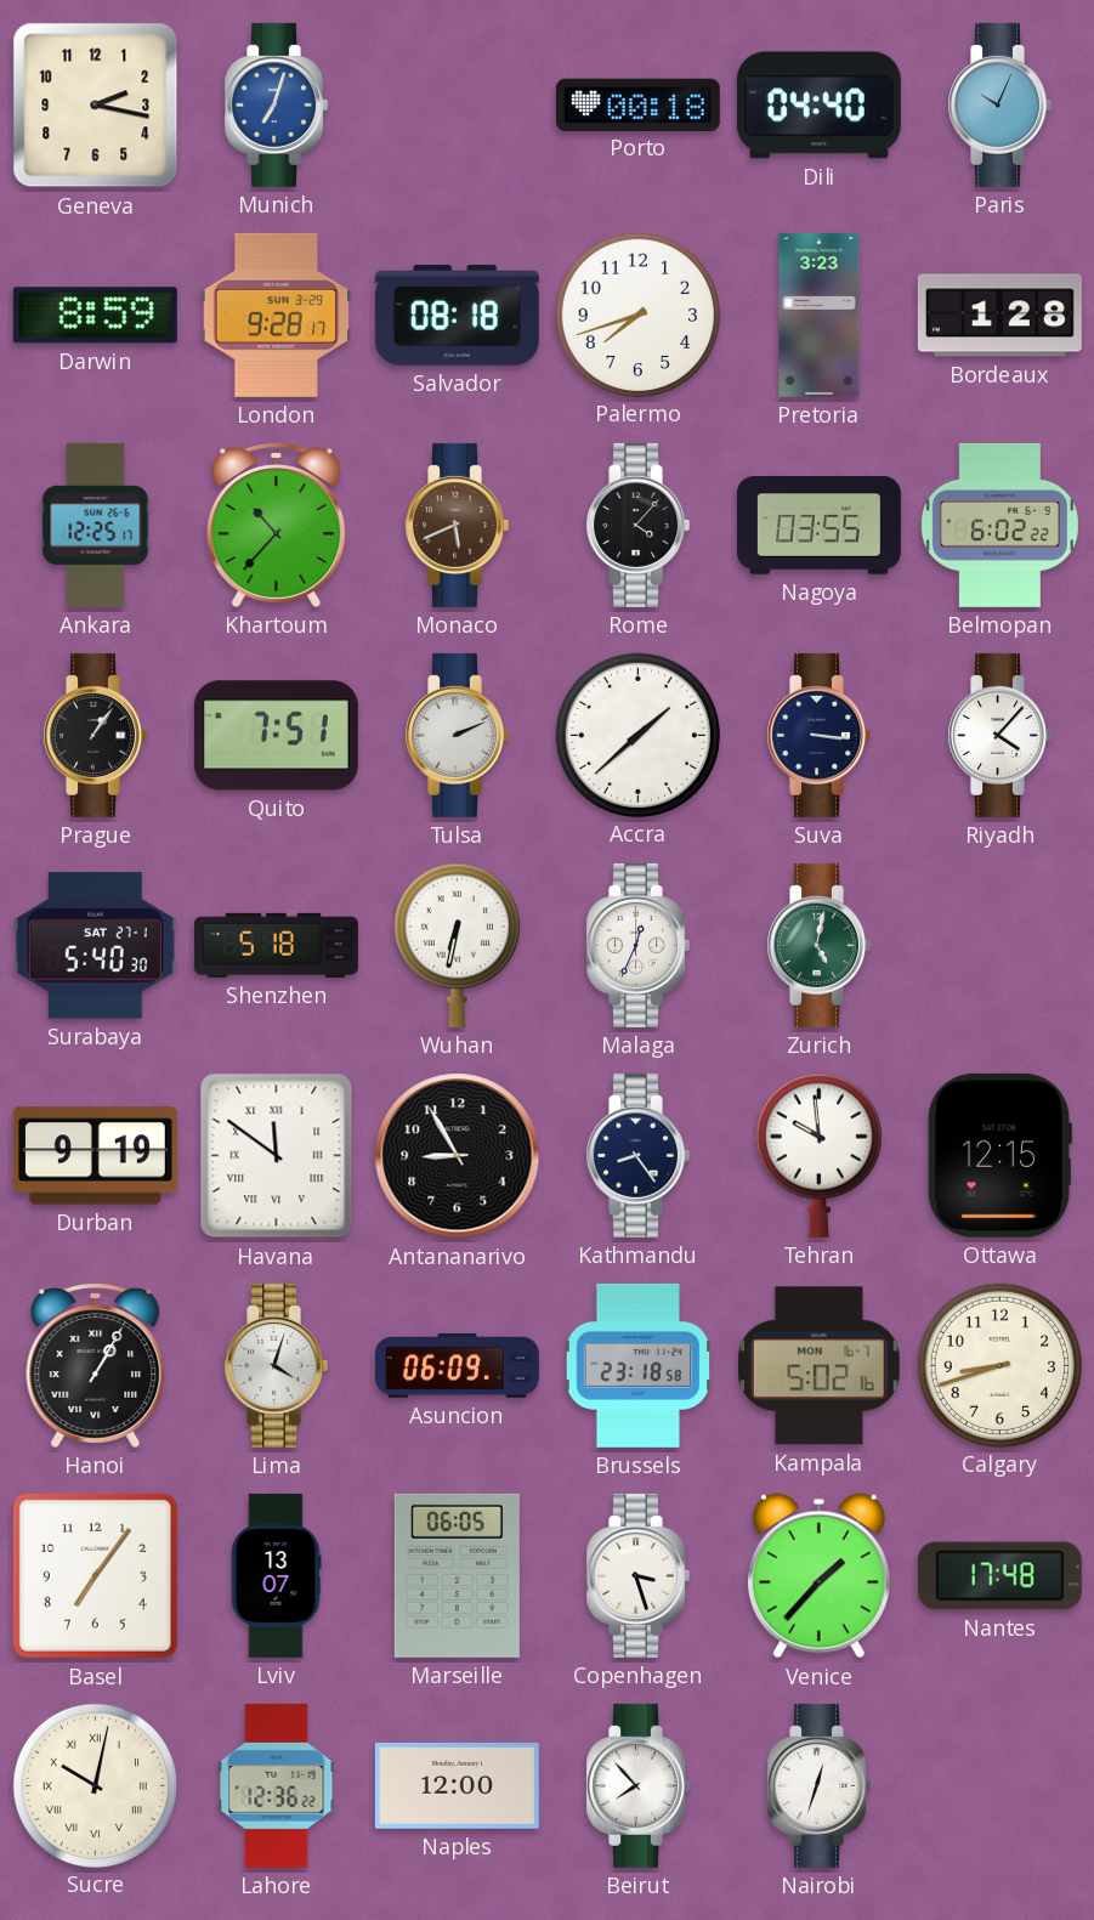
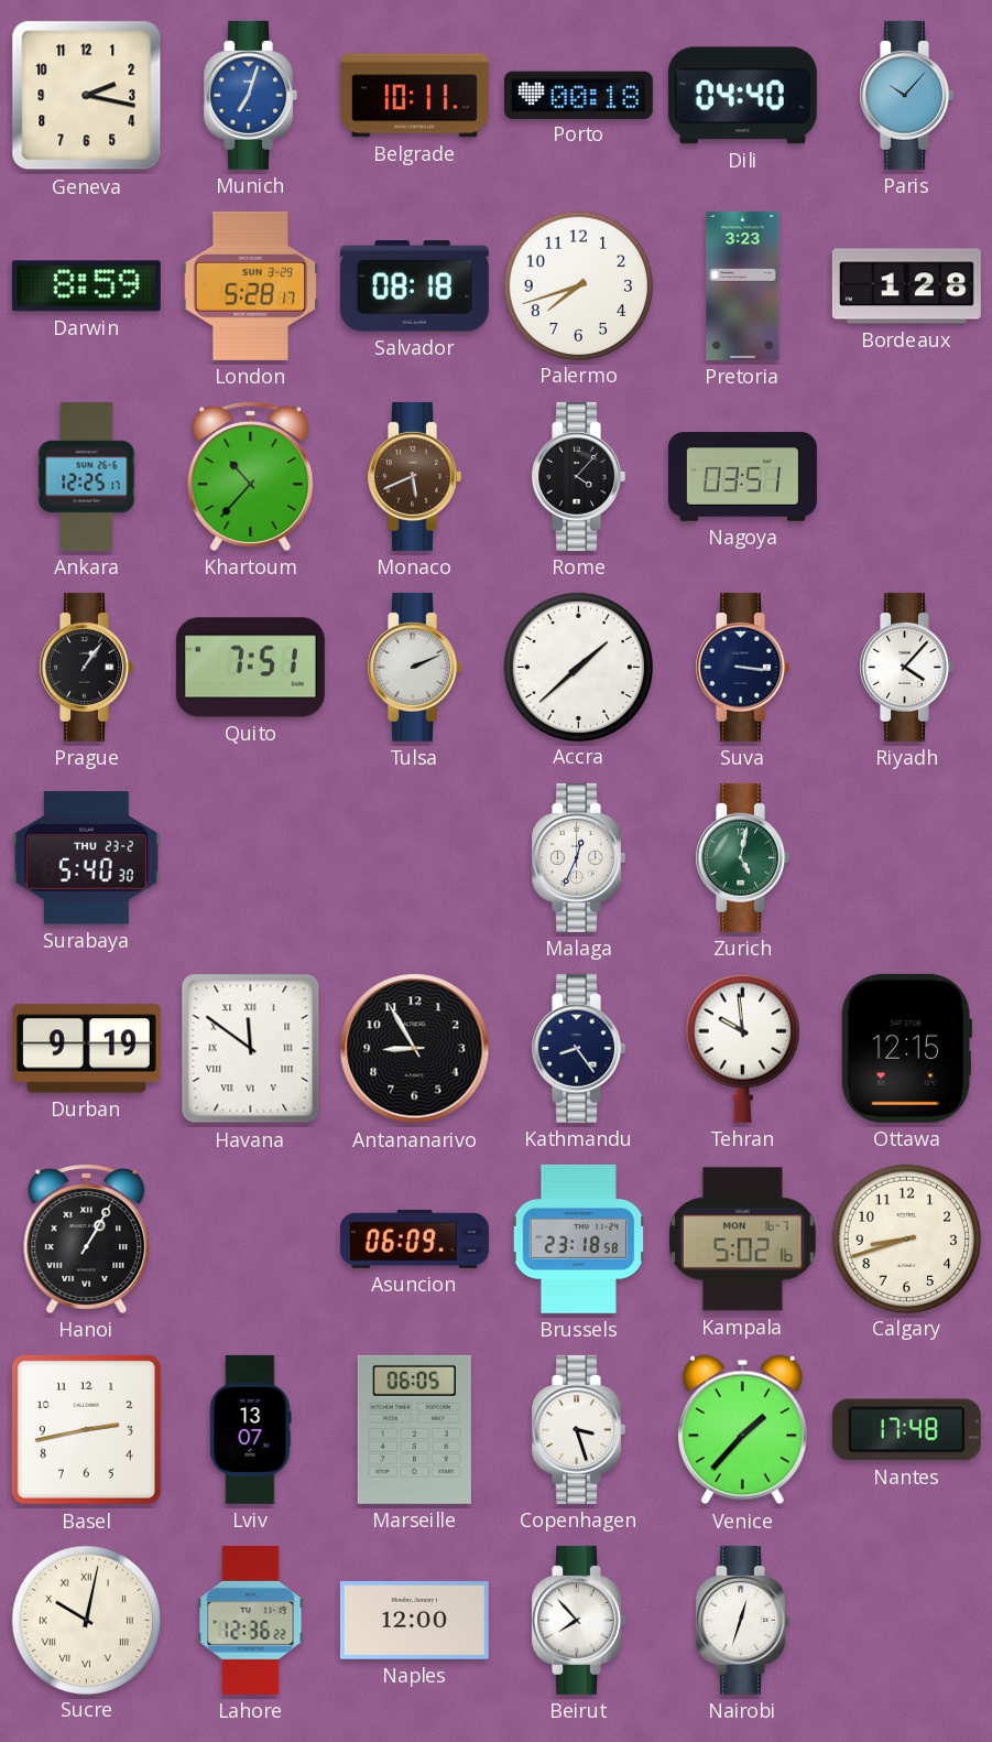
Belgrade: none -> 10:11 (414, 96)
Paris: 10:04 -> 10:07 (906, 95)
London: 9:28 -> 5:28 (251, 285)
Nagoya: 03:55 -> 03:51 (742, 477)
Belmopan: 6:02 -> none (999, 525)
Surabaya date: SAT 27-1 -> THU 23-2 (86, 858)
Shenzhen: 5:18 -> none (276, 945)
Wuhan: 6:32 -> none (457, 945)
Lima: 4:03 -> none (276, 1365)
Basel: 7:06 -> 2:43 (86, 1429)
